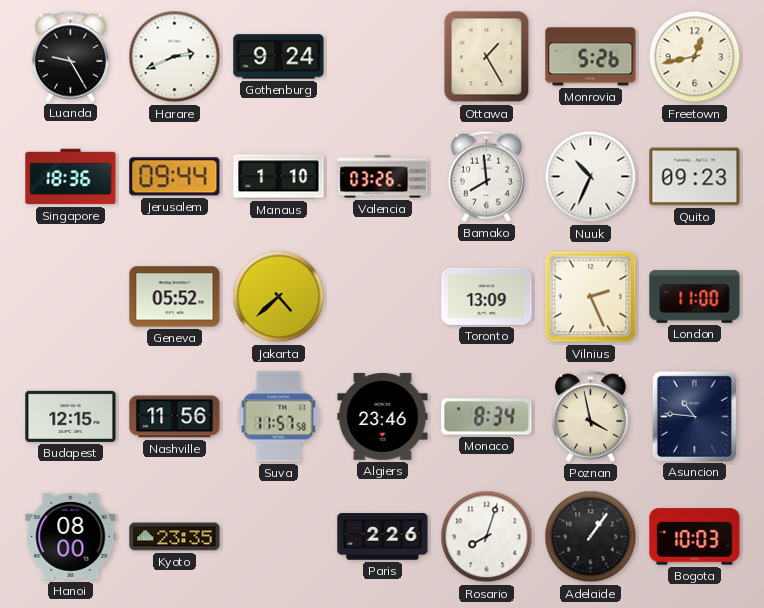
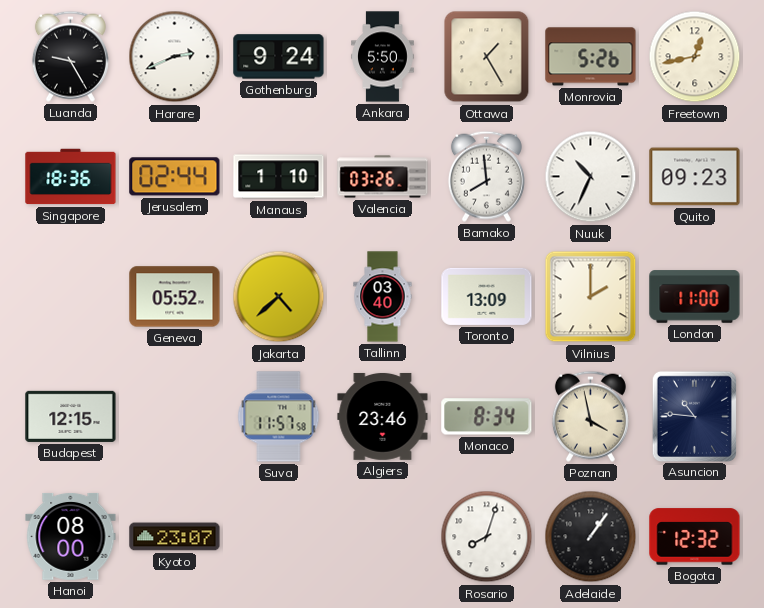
Ankara: none -> 5:50 (383, 57)
Jerusalem: 09:44 -> 02:44 (175, 177)
Tallinn: none -> 03:40 (383, 297)
Vilnius: 2:26 -> 2:00 (591, 297)
Nashville: 11:56 -> none (175, 417)
Kyoto: 23:35 -> 23:07 (175, 537)
Paris: 2:26 -> none (383, 537)
Bogota: 10:03 -> 12:32 (695, 537)
